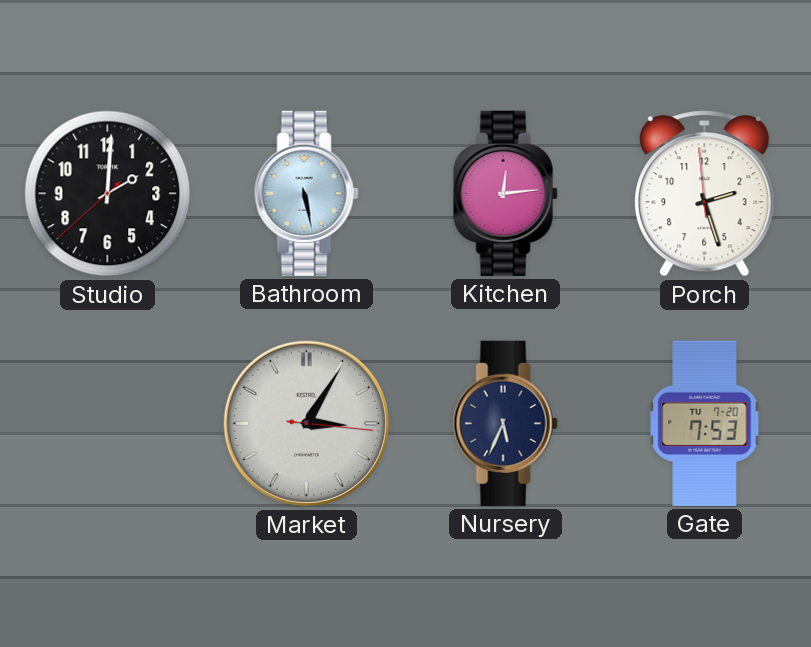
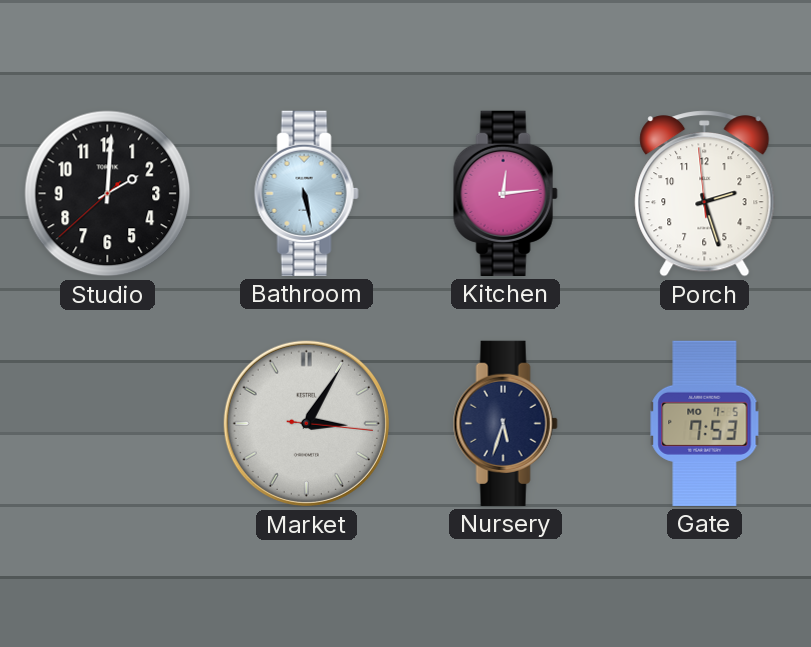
Nursery: 5:34 -> 5:33 (505, 423)
Gate date: TU 7-20 -> MO 7-5 (705, 423)
